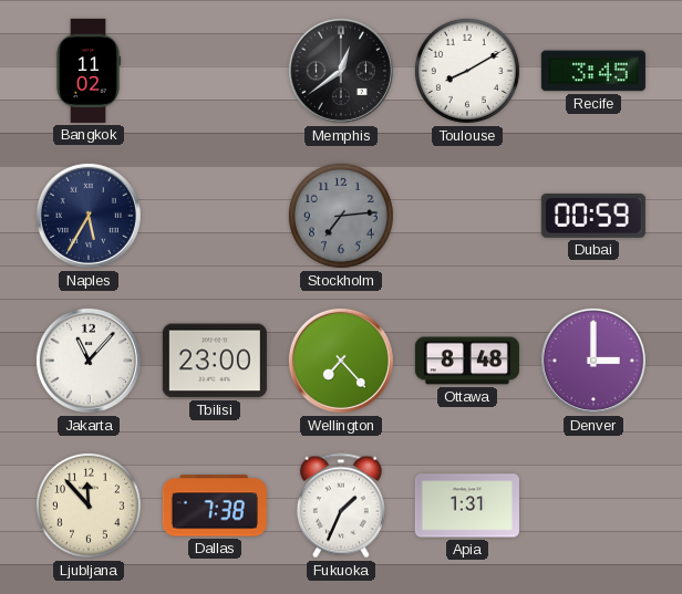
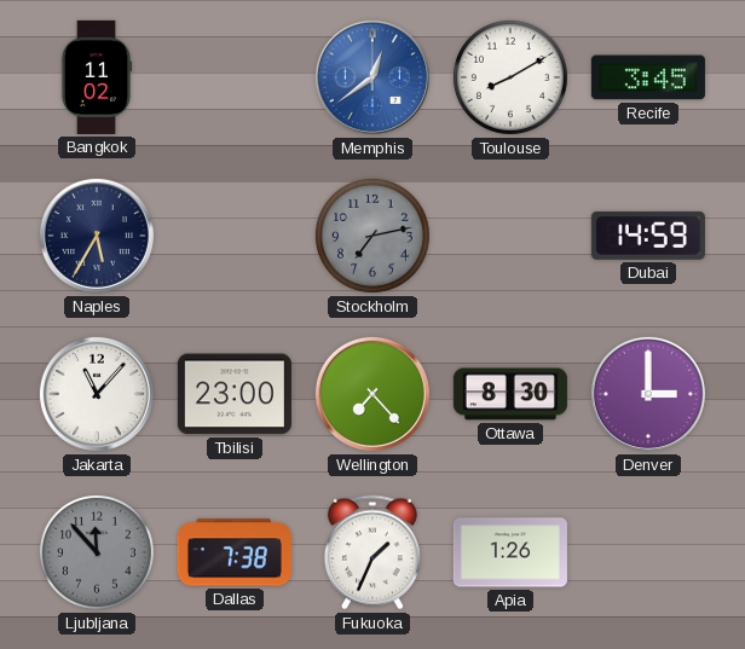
Memphis dial: black -> blue (372, 77)
Stockholm: 7:14 -> 7:13 (372, 236)
Dubai: 00:59 -> 14:59 (648, 236)
Ottawa: 8:48 -> 8:30 (510, 394)
Ljubljana dial: cream -> grey (97, 552)
Apia: 1:31 -> 1:26 (510, 552)
